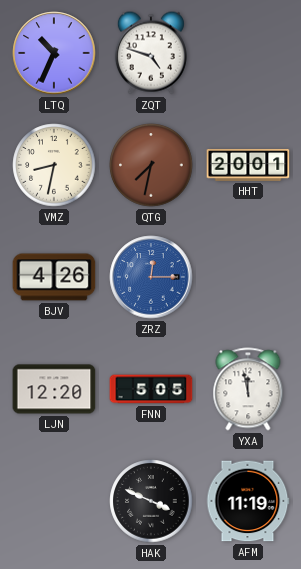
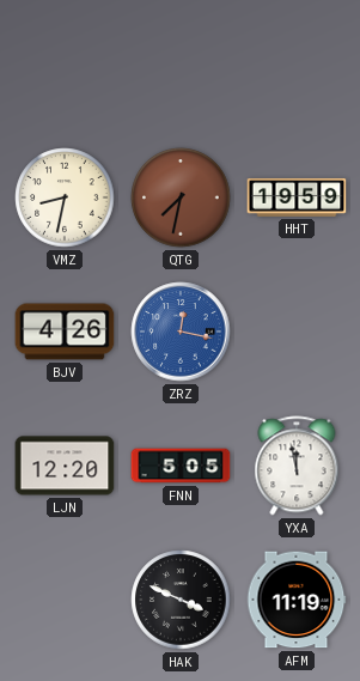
LTQ: 10:34 -> none (54, 53)
ZQT: 4:48 -> none (151, 53)
HHT: 20:01 -> 19:59 (297, 197)
ZRZ: 12:15 -> 12:17 (181, 332)
